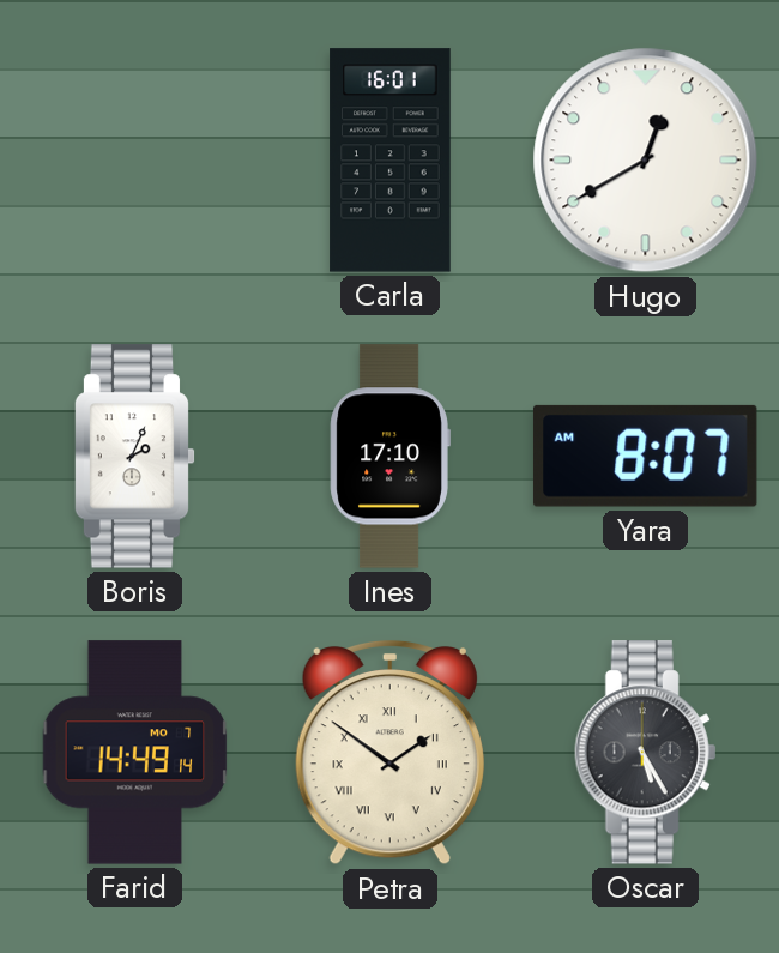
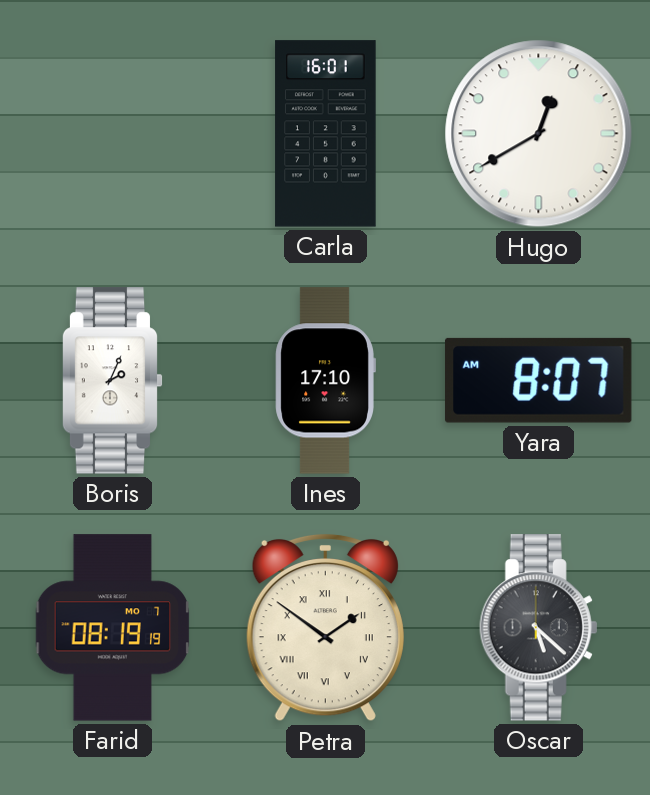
Farid: 14:49 -> 08:19 (113, 628)
Oscar: 5:25 -> 5:22 (539, 628)
